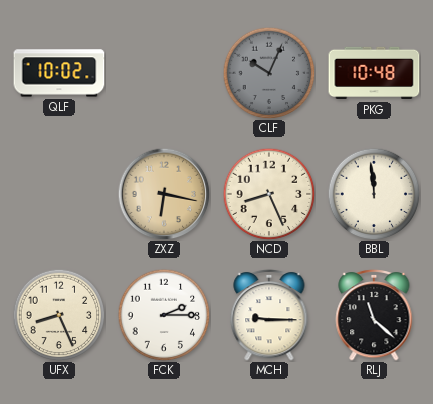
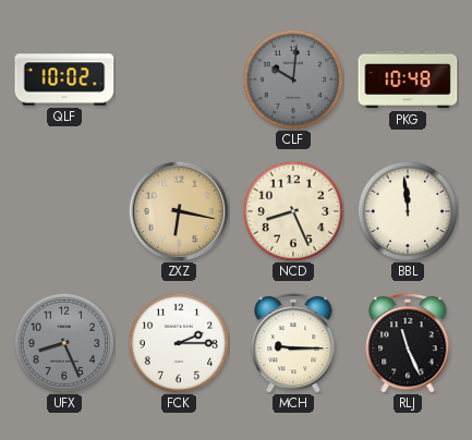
CLF: 10:04 -> 10:01 (293, 80)
UFX dial: cream -> grey (64, 343)
RLJ: 11:22 -> 11:26 (408, 343)
